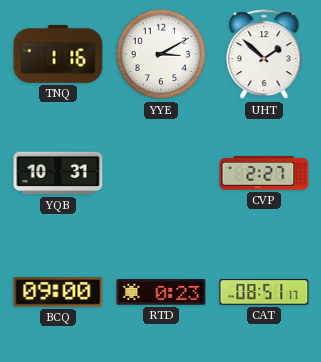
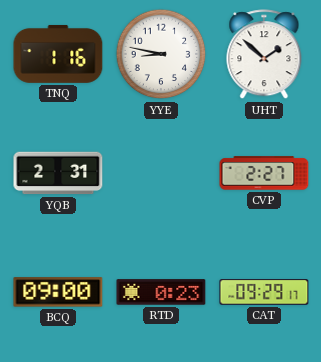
YYE: 3:10 -> 8:47 (161, 54)
YQB: 10:31 -> 2:31 (58, 173)
CAT: 08:51 -> 09:29 (264, 292)
